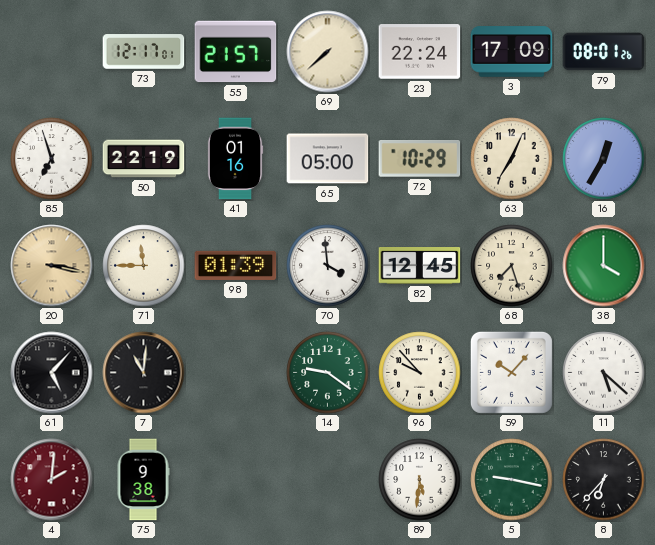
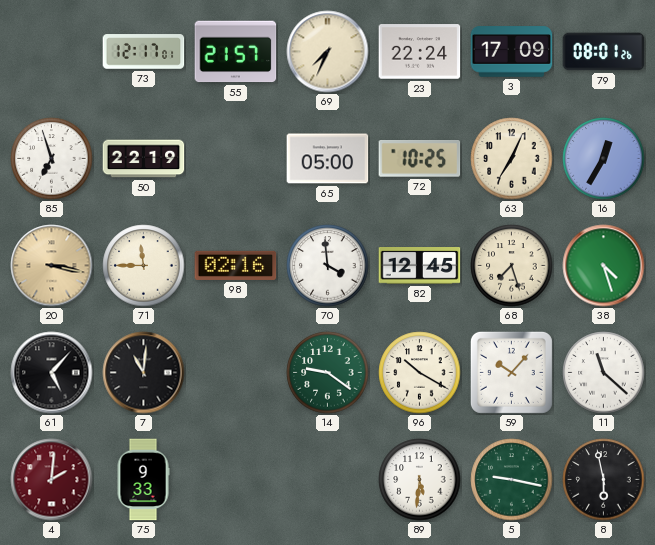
69: 7:38 -> 7:34 (328, 52)
41: 01:16 -> none (235, 159)
72: 10:29 -> 10:25 (420, 159)
98: 01:39 -> 02:16 (236, 265)
38: 4:00 -> 4:27 (604, 266)
96: 9:53 -> 10:20 (420, 373)
11: 5:22 -> 11:22 (604, 373)
75: 9:38 -> 9:33 (143, 480)
8: 6:37 -> 5:58 (604, 480)
